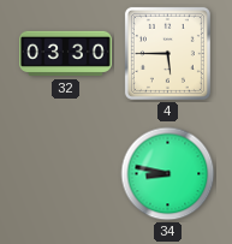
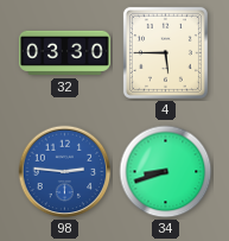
98: none -> 2:46 (65, 172)
34: 8:47 -> 8:42 (166, 172)
